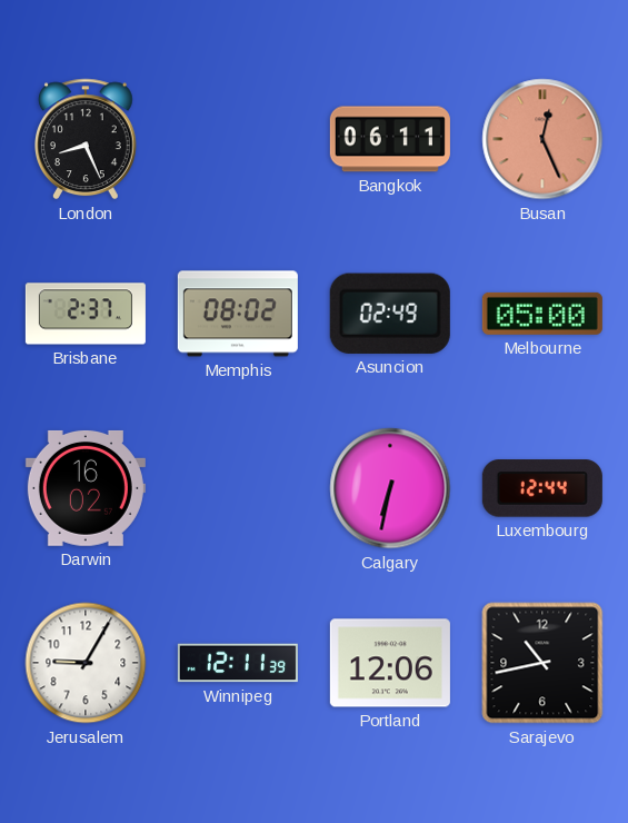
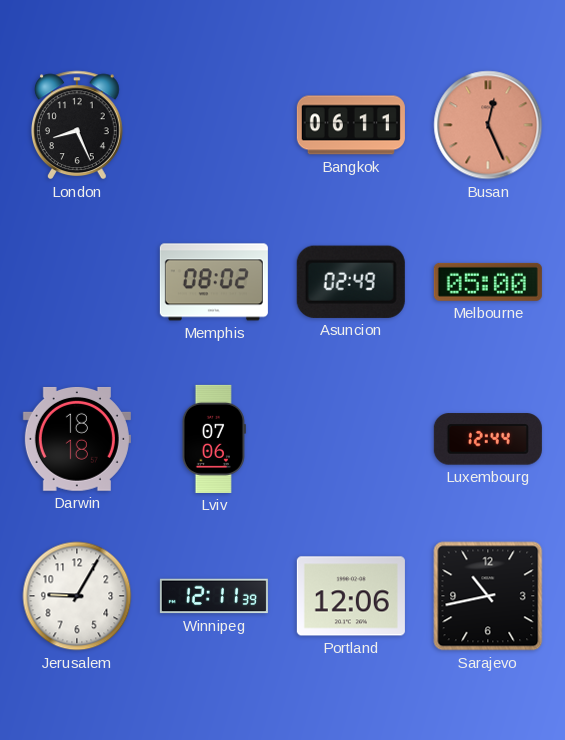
Brisbane: 2:37 -> none (86, 314)
Darwin: 16:02 -> 18:18 (77, 439)
Lviv: none -> 07:06 (214, 439)
Calgary: 6:32 -> none (390, 488)
